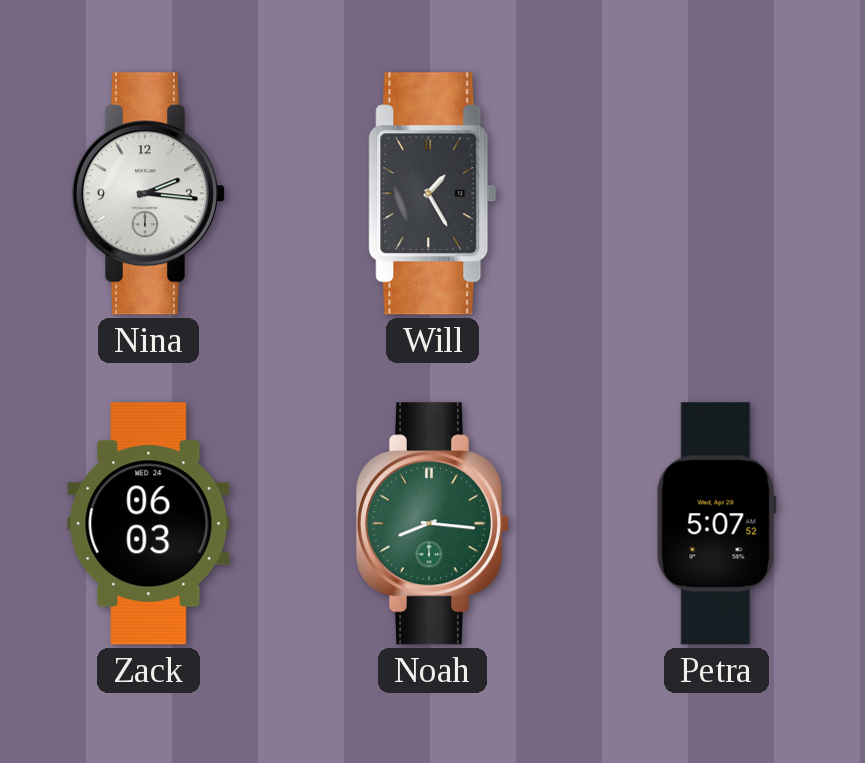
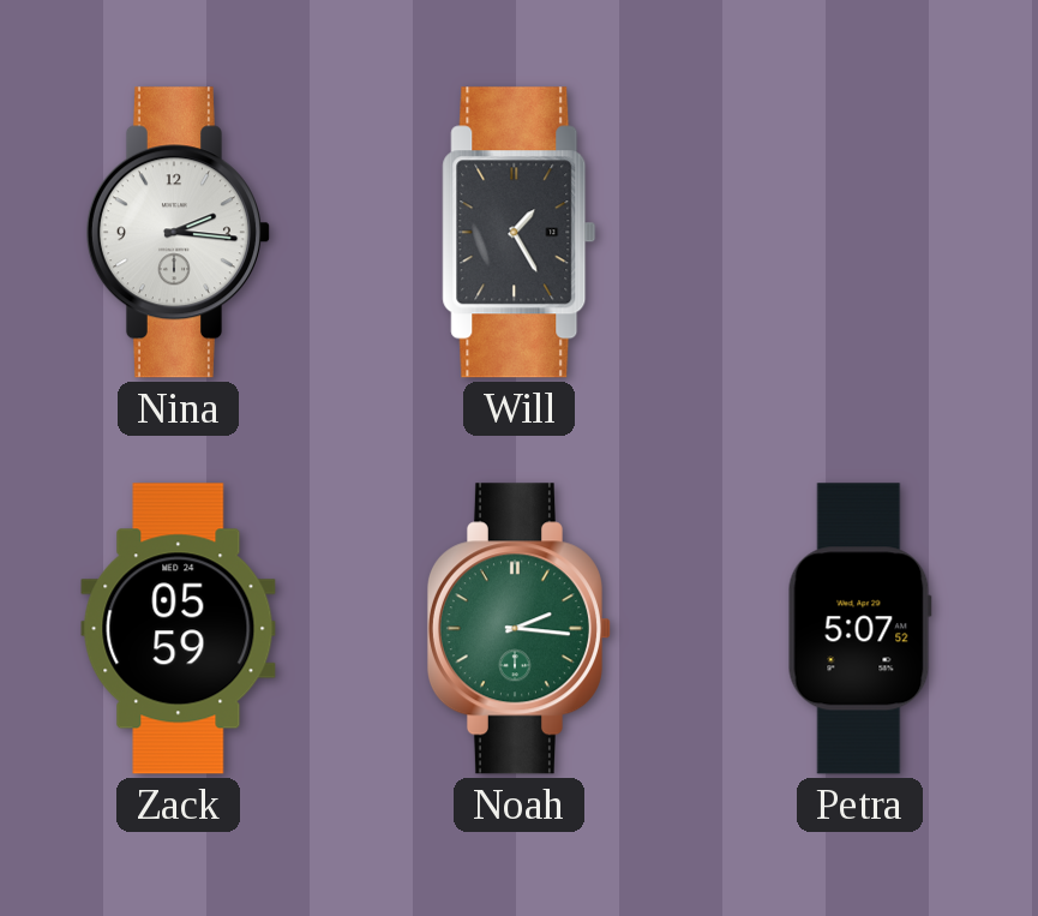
Zack: 06:03 -> 05:59 (179, 629)
Noah: 8:16 -> 2:16 (518, 629)
